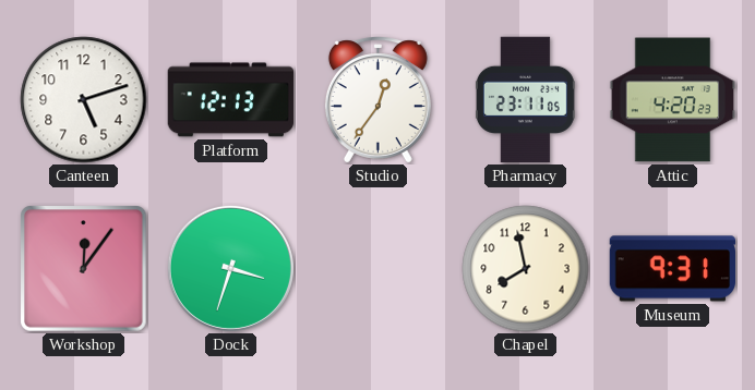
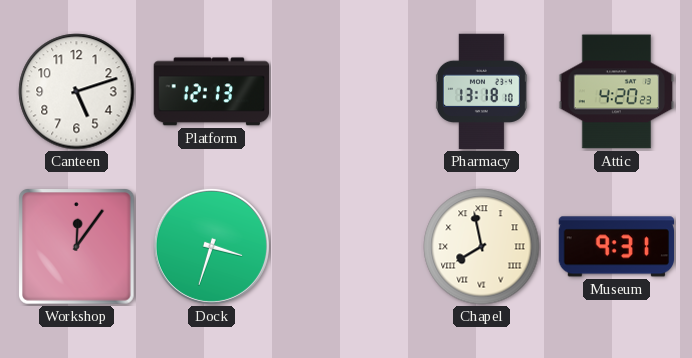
Studio: 12:36 -> none (377, 100)
Pharmacy: 23:11 -> 13:18 (481, 92)
Chapel numerals: Arabic -> Roman (482, 247)
